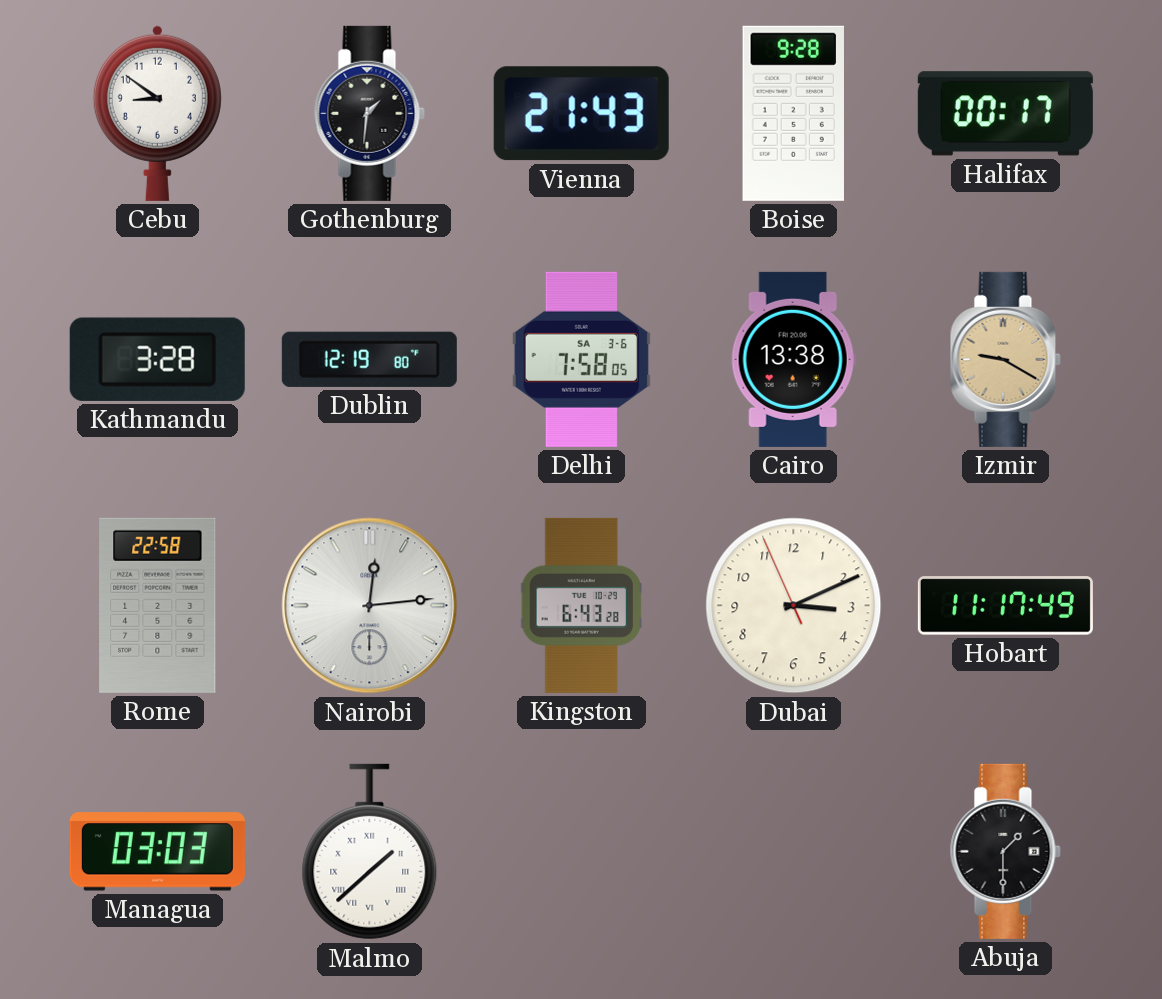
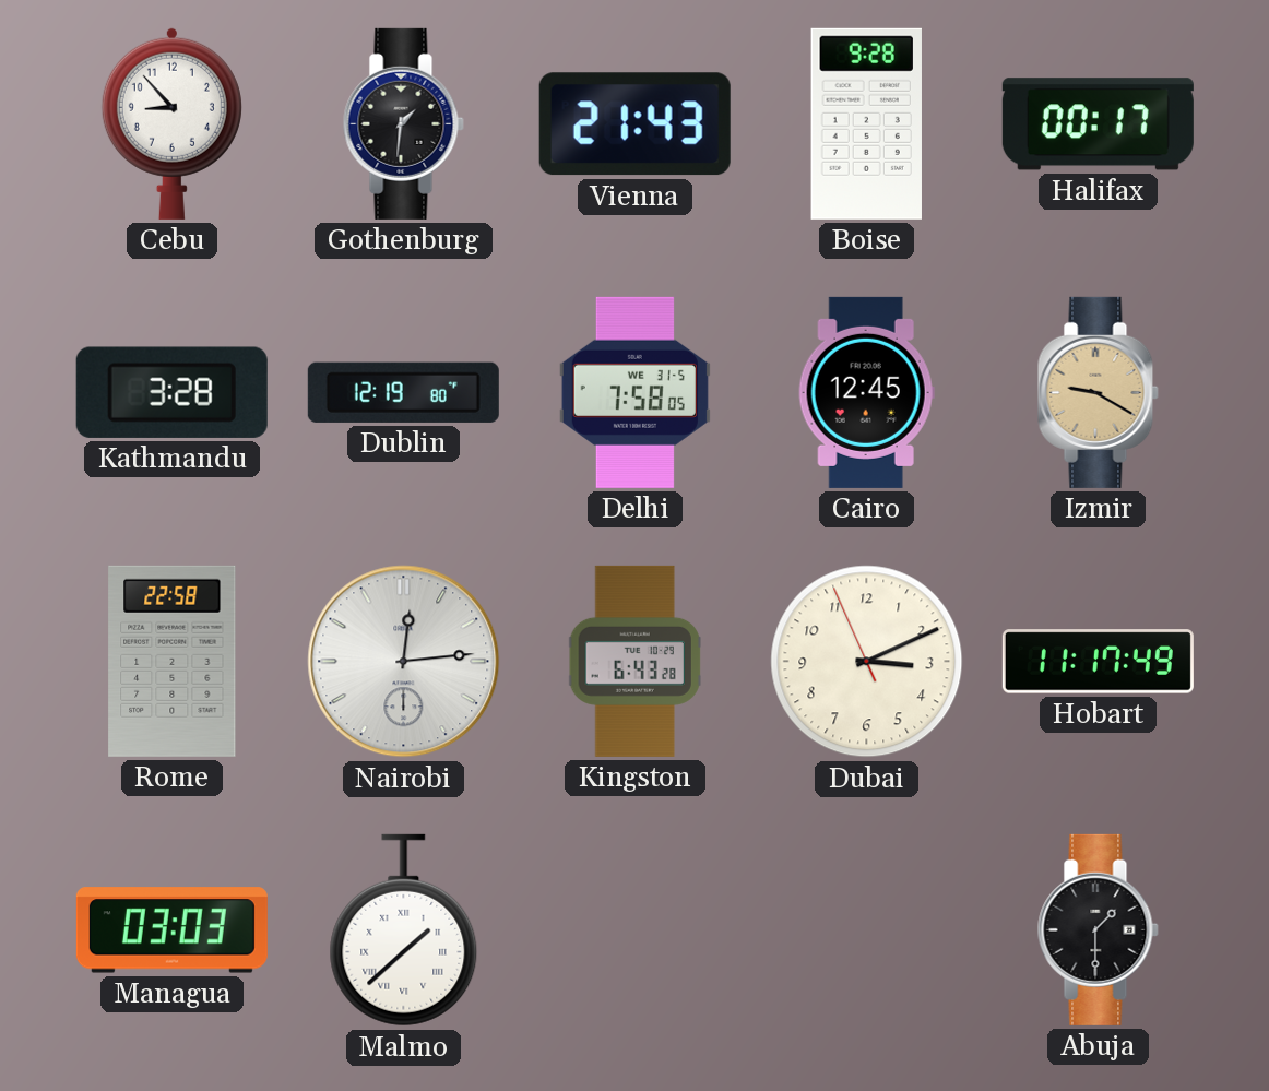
Cebu: 8:51 -> 8:53 (171, 123)
Delhi date: SA 3-6 -> WE 31-5 (635, 392)
Cairo: 13:38 -> 12:45 (866, 392)
